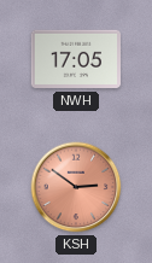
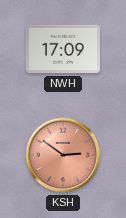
NWH: 17:05 -> 17:09 (62, 49)
